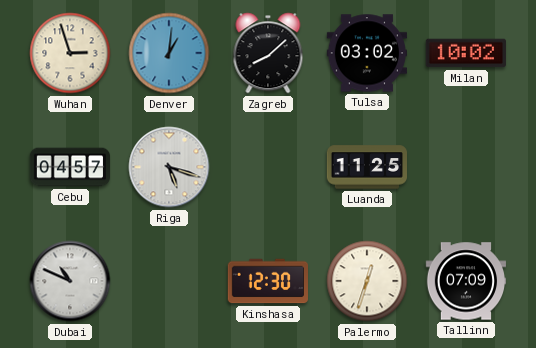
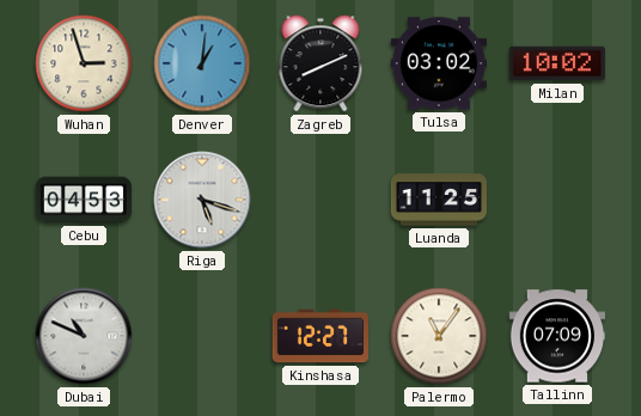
Zagreb: 8:08 -> 8:11 (320, 63)
Cebu: 04:57 -> 04:53 (84, 200)
Kinshasa: 12:30 -> 12:27 (319, 336)
Palermo: 12:33 -> 11:06 (439, 336)
